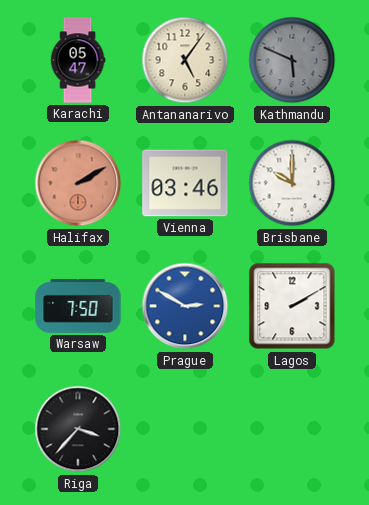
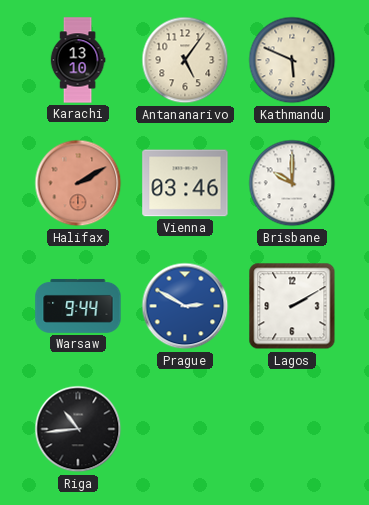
Karachi: 05:47 -> 13:10 (78, 60)
Kathmandu dial: grey -> cream (292, 60)
Warsaw: 7:50 -> 9:44 (78, 306)
Riga: 3:37 -> 10:44 (78, 429)
